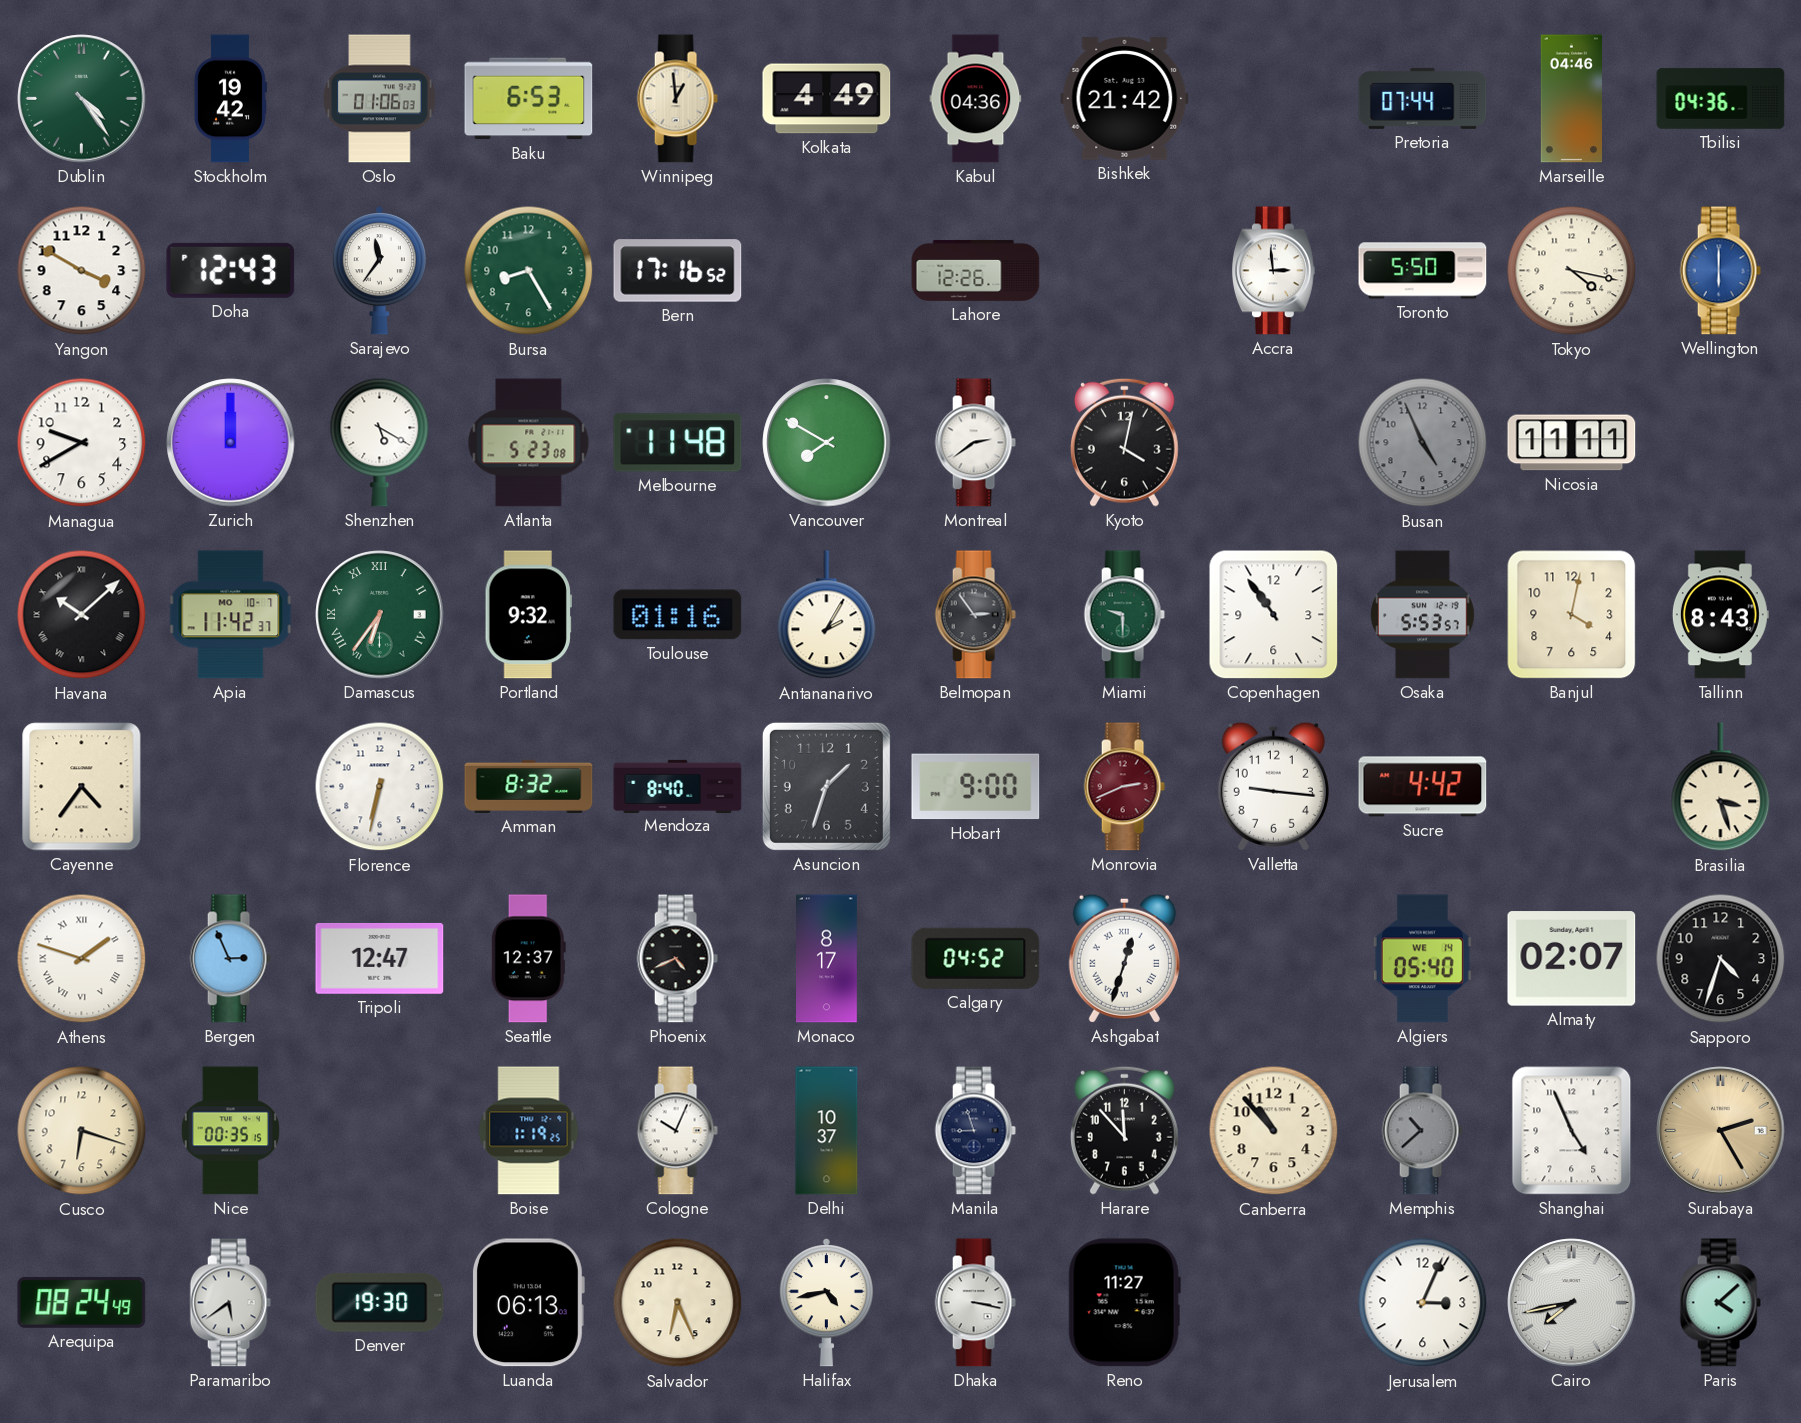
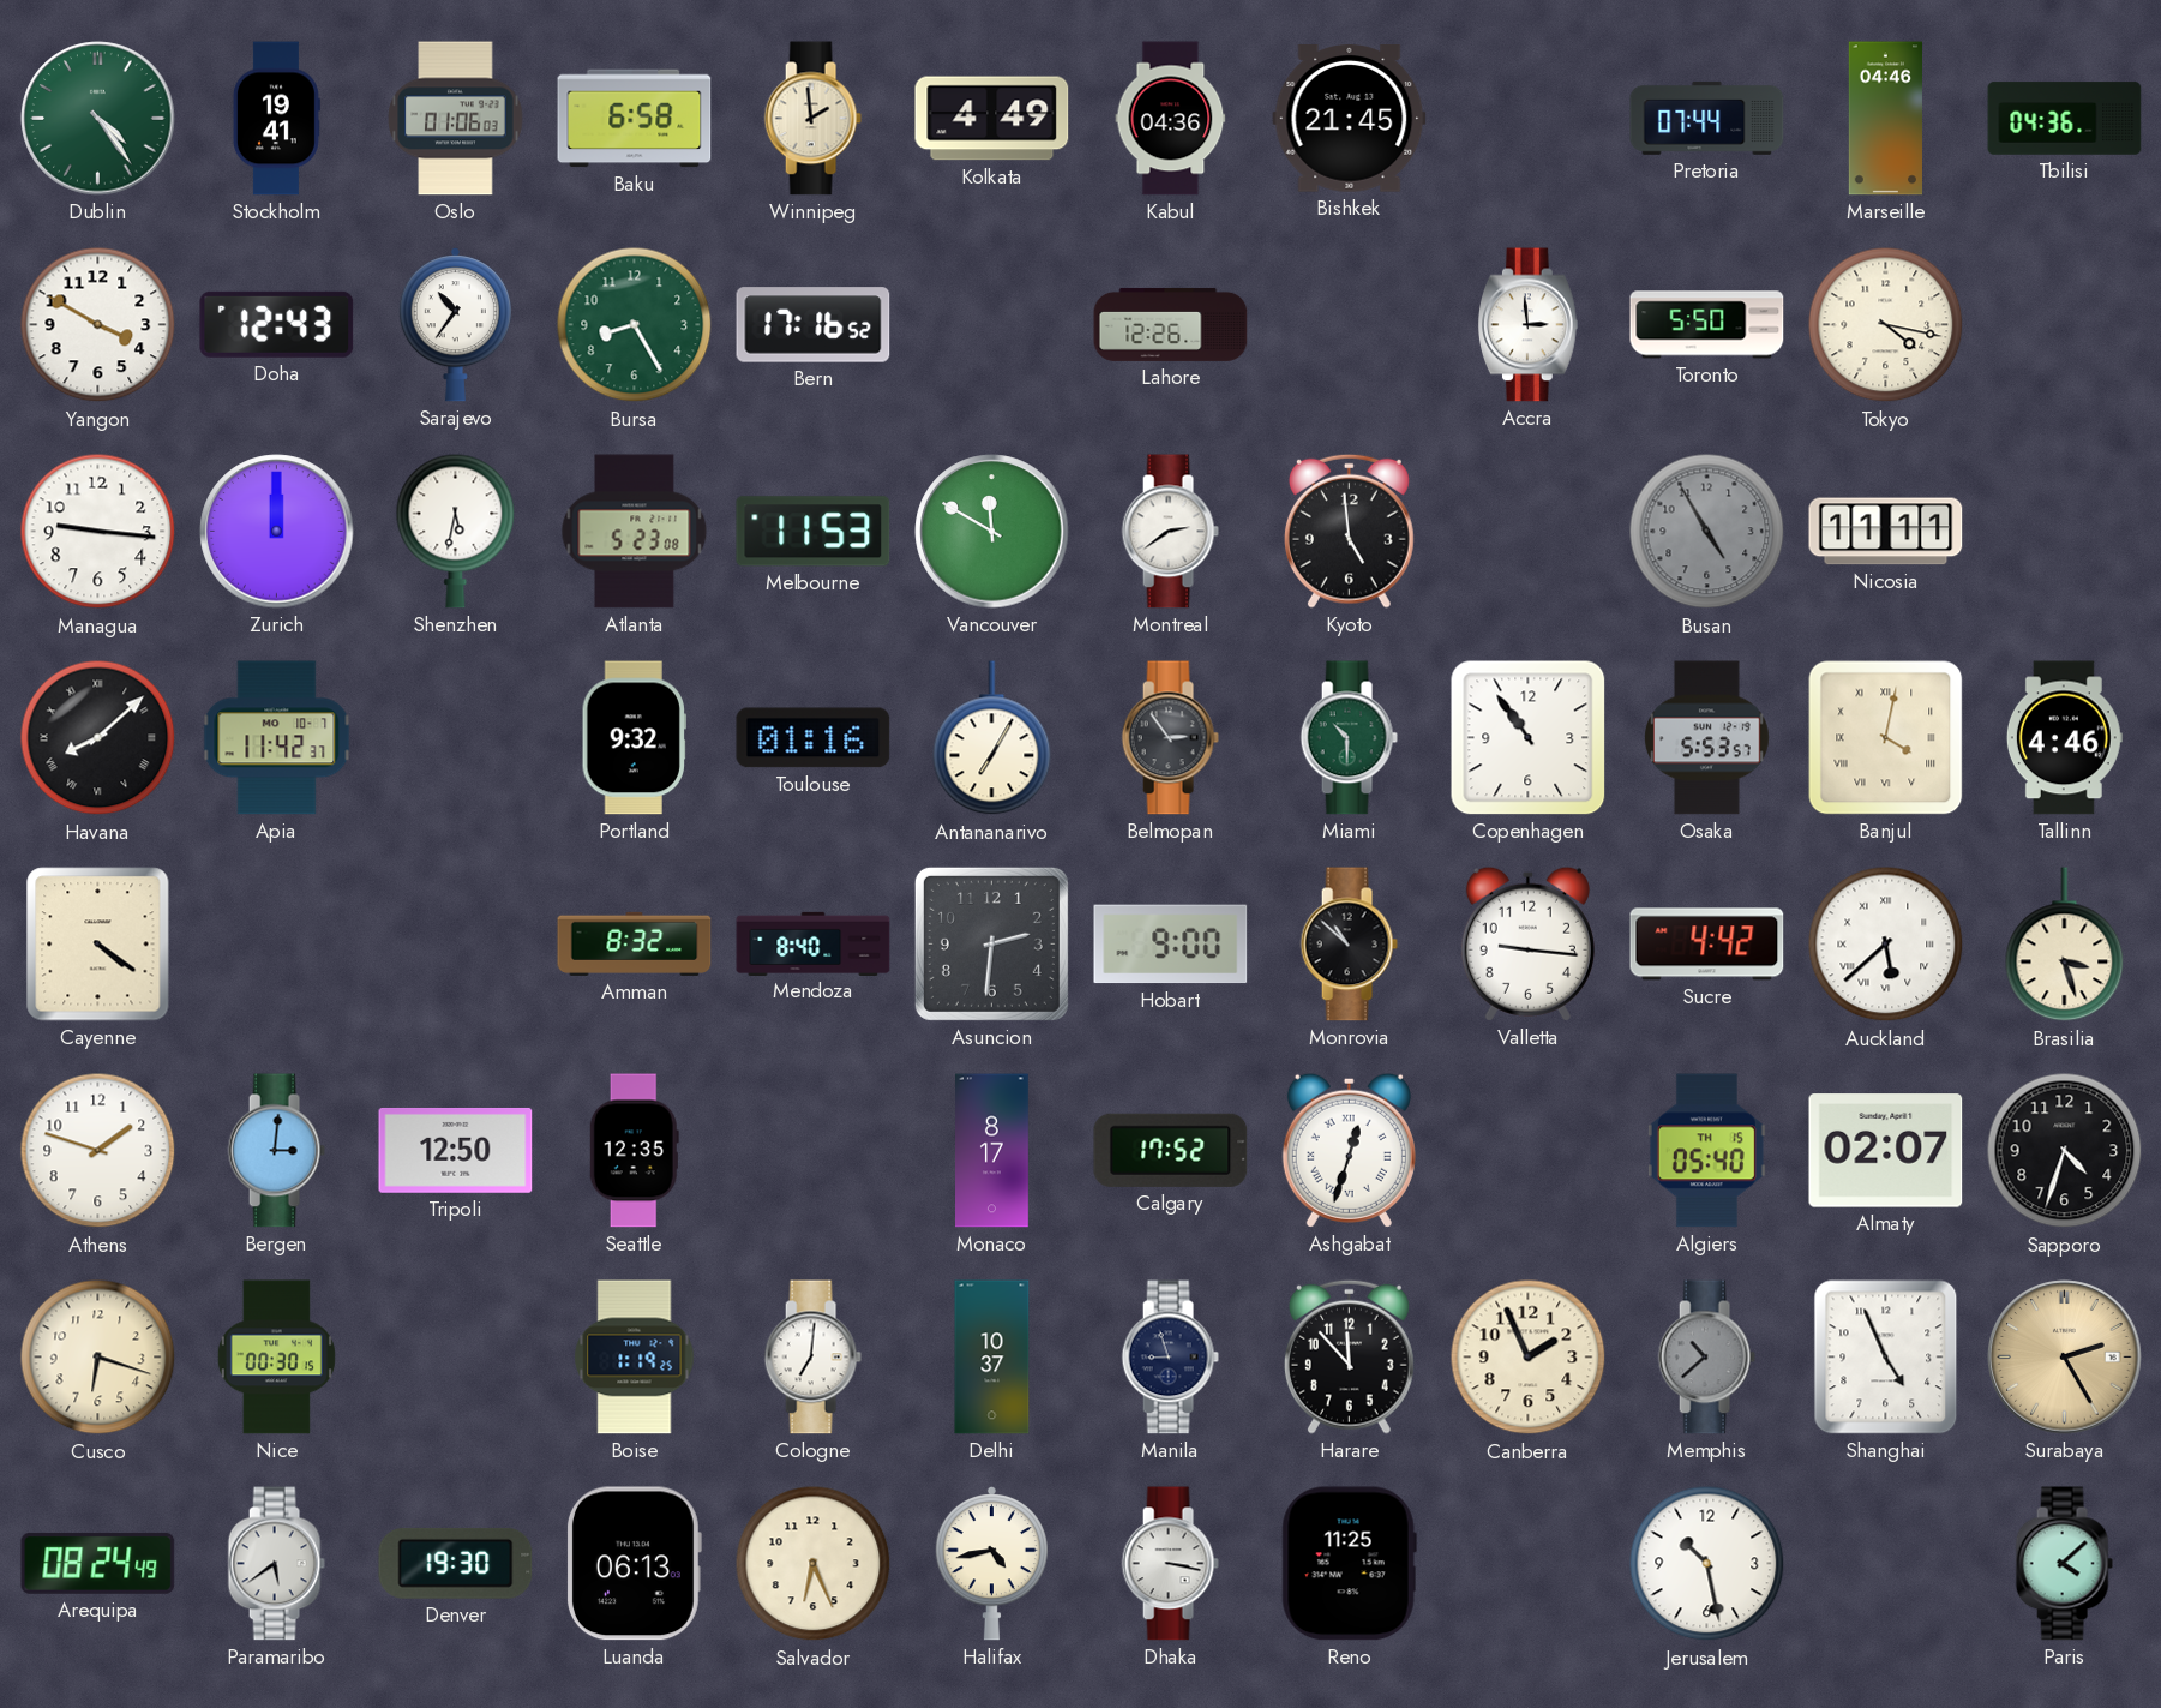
Stockholm: 19:42 -> 19:41 (276, 119)
Baku: 6:53 -> 6:58 (635, 119)
Winnipeg: 12:59 -> 1:59 (812, 119)
Bishkek: 21:42 -> 21:45 (1350, 119)
Sarajevo: 11:36 -> 10:36 (455, 325)
Wellington: 6:00 -> none (1720, 271)
Managua: 9:40 -> 9:16 (98, 532)
Shenzhen: 5:20 -> 5:32 (456, 531)
Melbourne: 11:48 -> 11:53 (814, 532)
Vancouver: 7:50 -> 11:50 (992, 532)
Kyoto: 4:02 -> 4:59 (1349, 531)
Busan: 4:56 -> 4:55 (1707, 532)
Havana: 10:08 -> 8:08 (98, 738)
Damascus: 6:36 -> none (380, 615)
Antananarivo: 2:05 -> 7:05 (992, 738)
Miami: 9:30 -> 10:30 (1349, 738)
Banjul numerals: Arabic -> Roman (1886, 738)
Tallinn: 8:43 -> 4:46 (2064, 738)
Cayenne: 4:36 -> 4:21 (98, 945)
Florence: 6:32 -> none (380, 787)
Asuncion: 1:33 -> 2:31 (991, 943)
Monrovia: 2:41 -> 10:52 (1349, 945)
Monrovia dial: burgundy -> black (1349, 945)
Auckland: none -> 5:38 (1886, 945)
Athens numerals: Roman -> Arabic (98, 1151)
Bergen: 2:56 -> 3:01 (276, 1151)
Tripoli: 12:47 -> 12:50 (456, 1150)
Seattle: 12:37 -> 12:35 (634, 1151)
Phoenix: 4:41 -> none (677, 959)
Calgary: 04:52 -> 17:52 (1171, 1150)
Algiers date: WE 14 -> TH 15 (1706, 1151)
Nice: 00:35 -> 00:30 (276, 1358)
Cologne: 10:04 -> 7:01 (812, 1358)
Canberra: 10:53 -> 1:56 (1529, 1358)
Reno: 11:27 -> 11:25 (1349, 1564)
Jerusalem: 3:04 -> 10:28 (1707, 1564)
Cairo: 7:43 -> none (1572, 1303)
